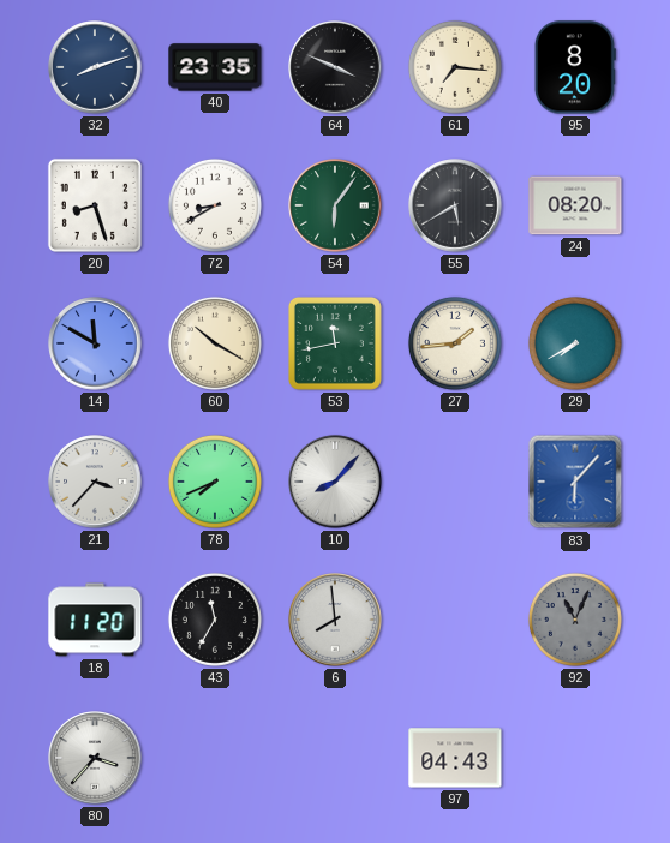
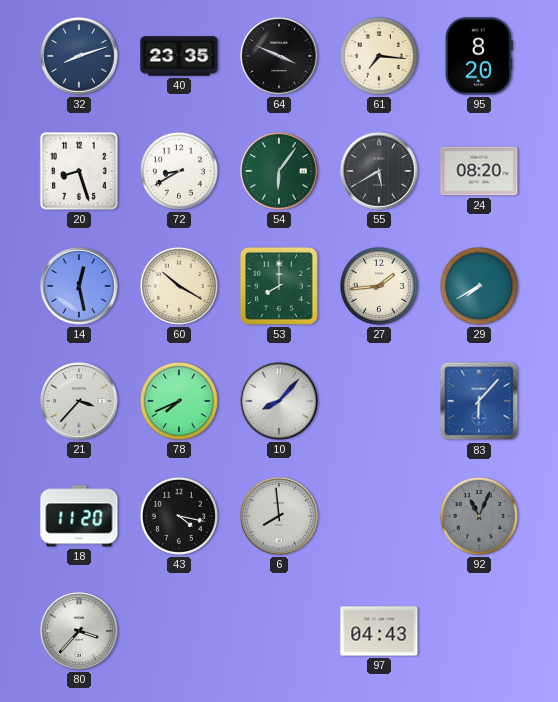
14: 11:50 -> 12:28 (79, 286)
53: 11:43 -> 8:00 (279, 286)
43: 11:35 -> 4:17 (179, 516)
